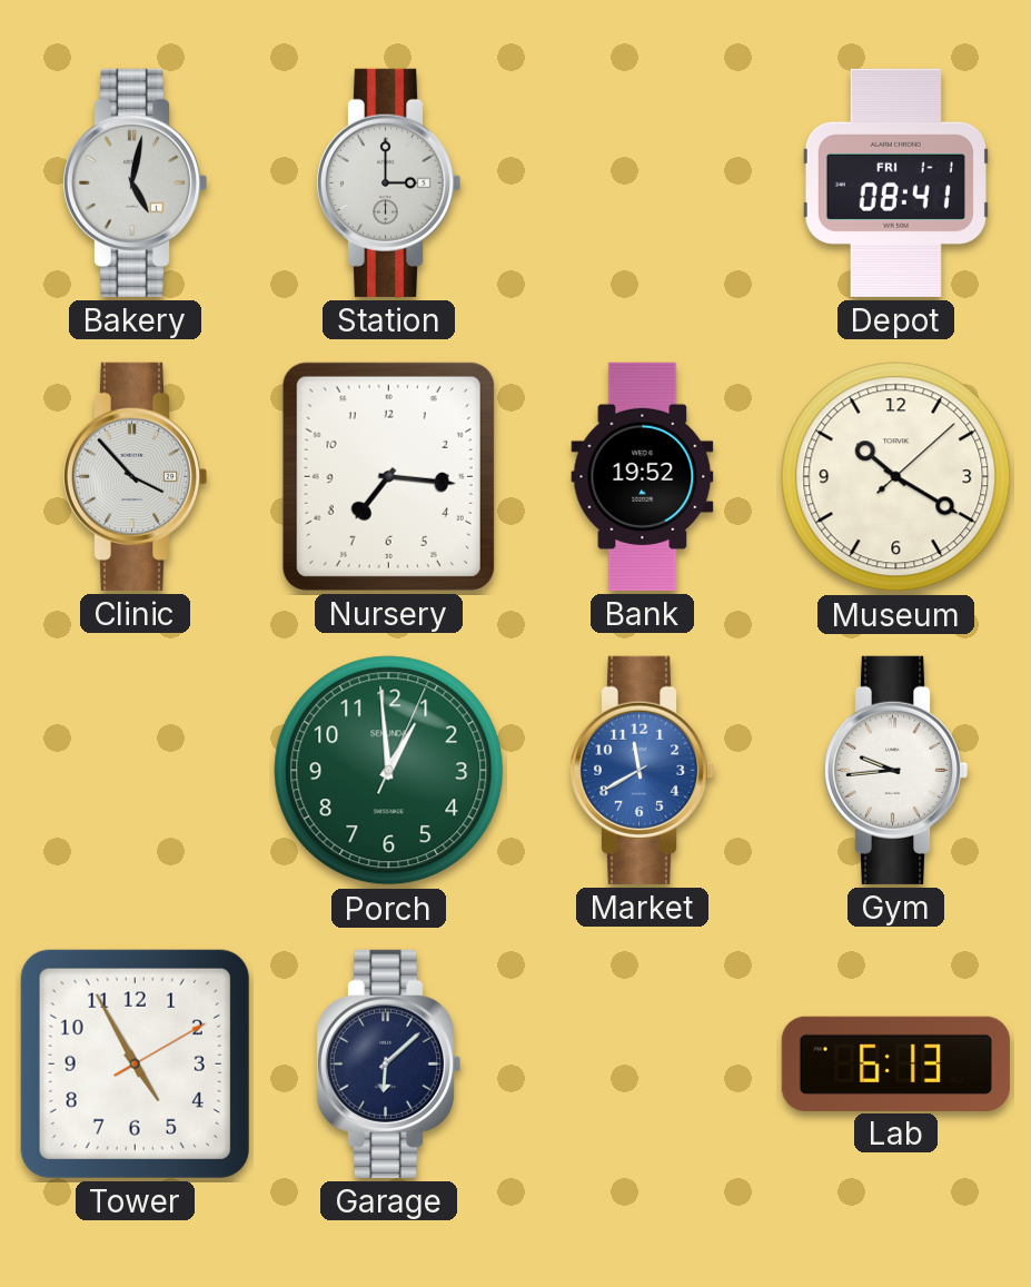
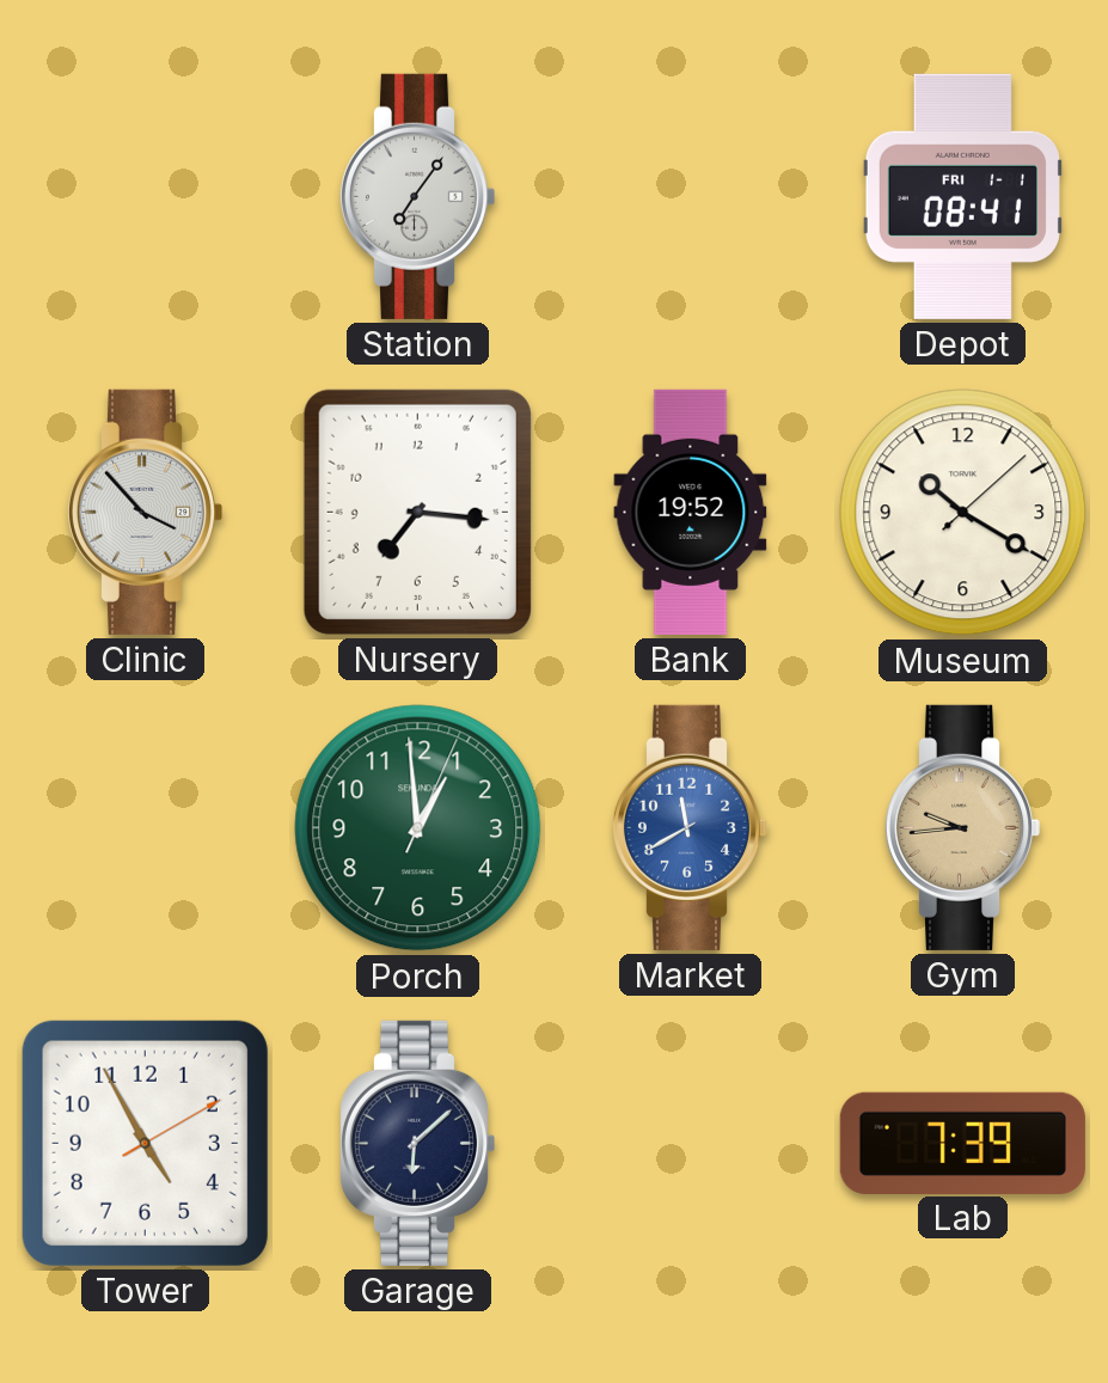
Bakery: 5:02 -> none (135, 182)
Station: 3:00 -> 7:06 (417, 196)
Gym dial: white -> champagne (962, 827)
Lab: 6:13 -> 7:39 (962, 1143)
